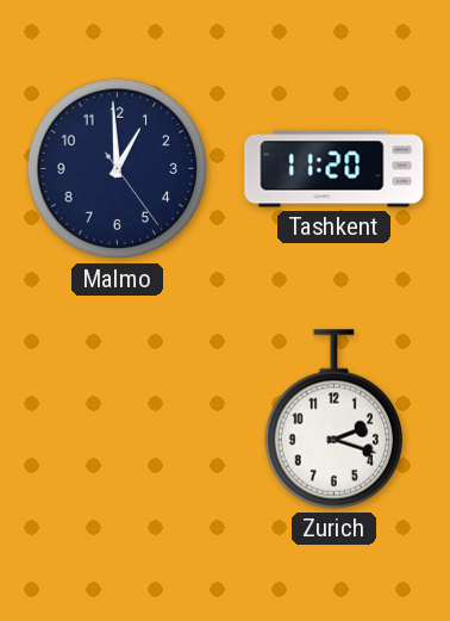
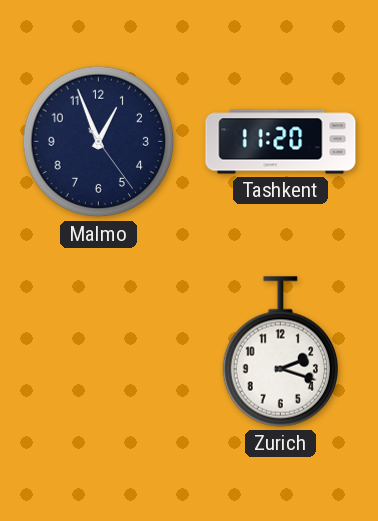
Malmo: 12:59 -> 12:56 (99, 142)
